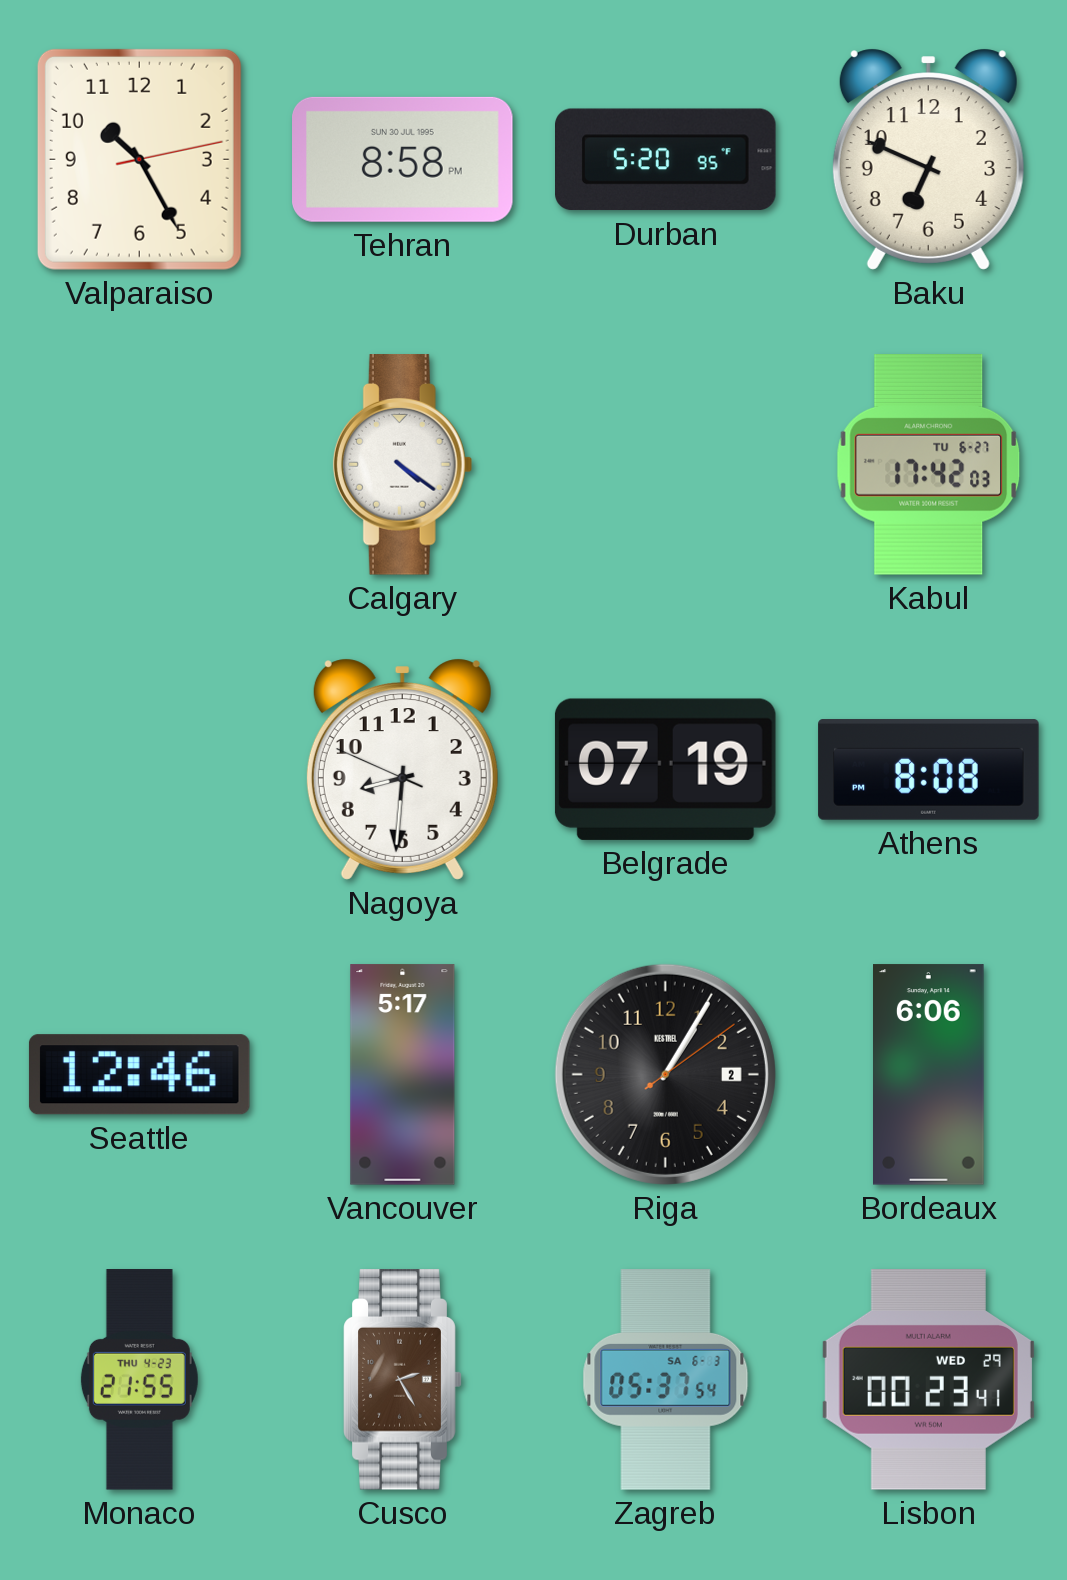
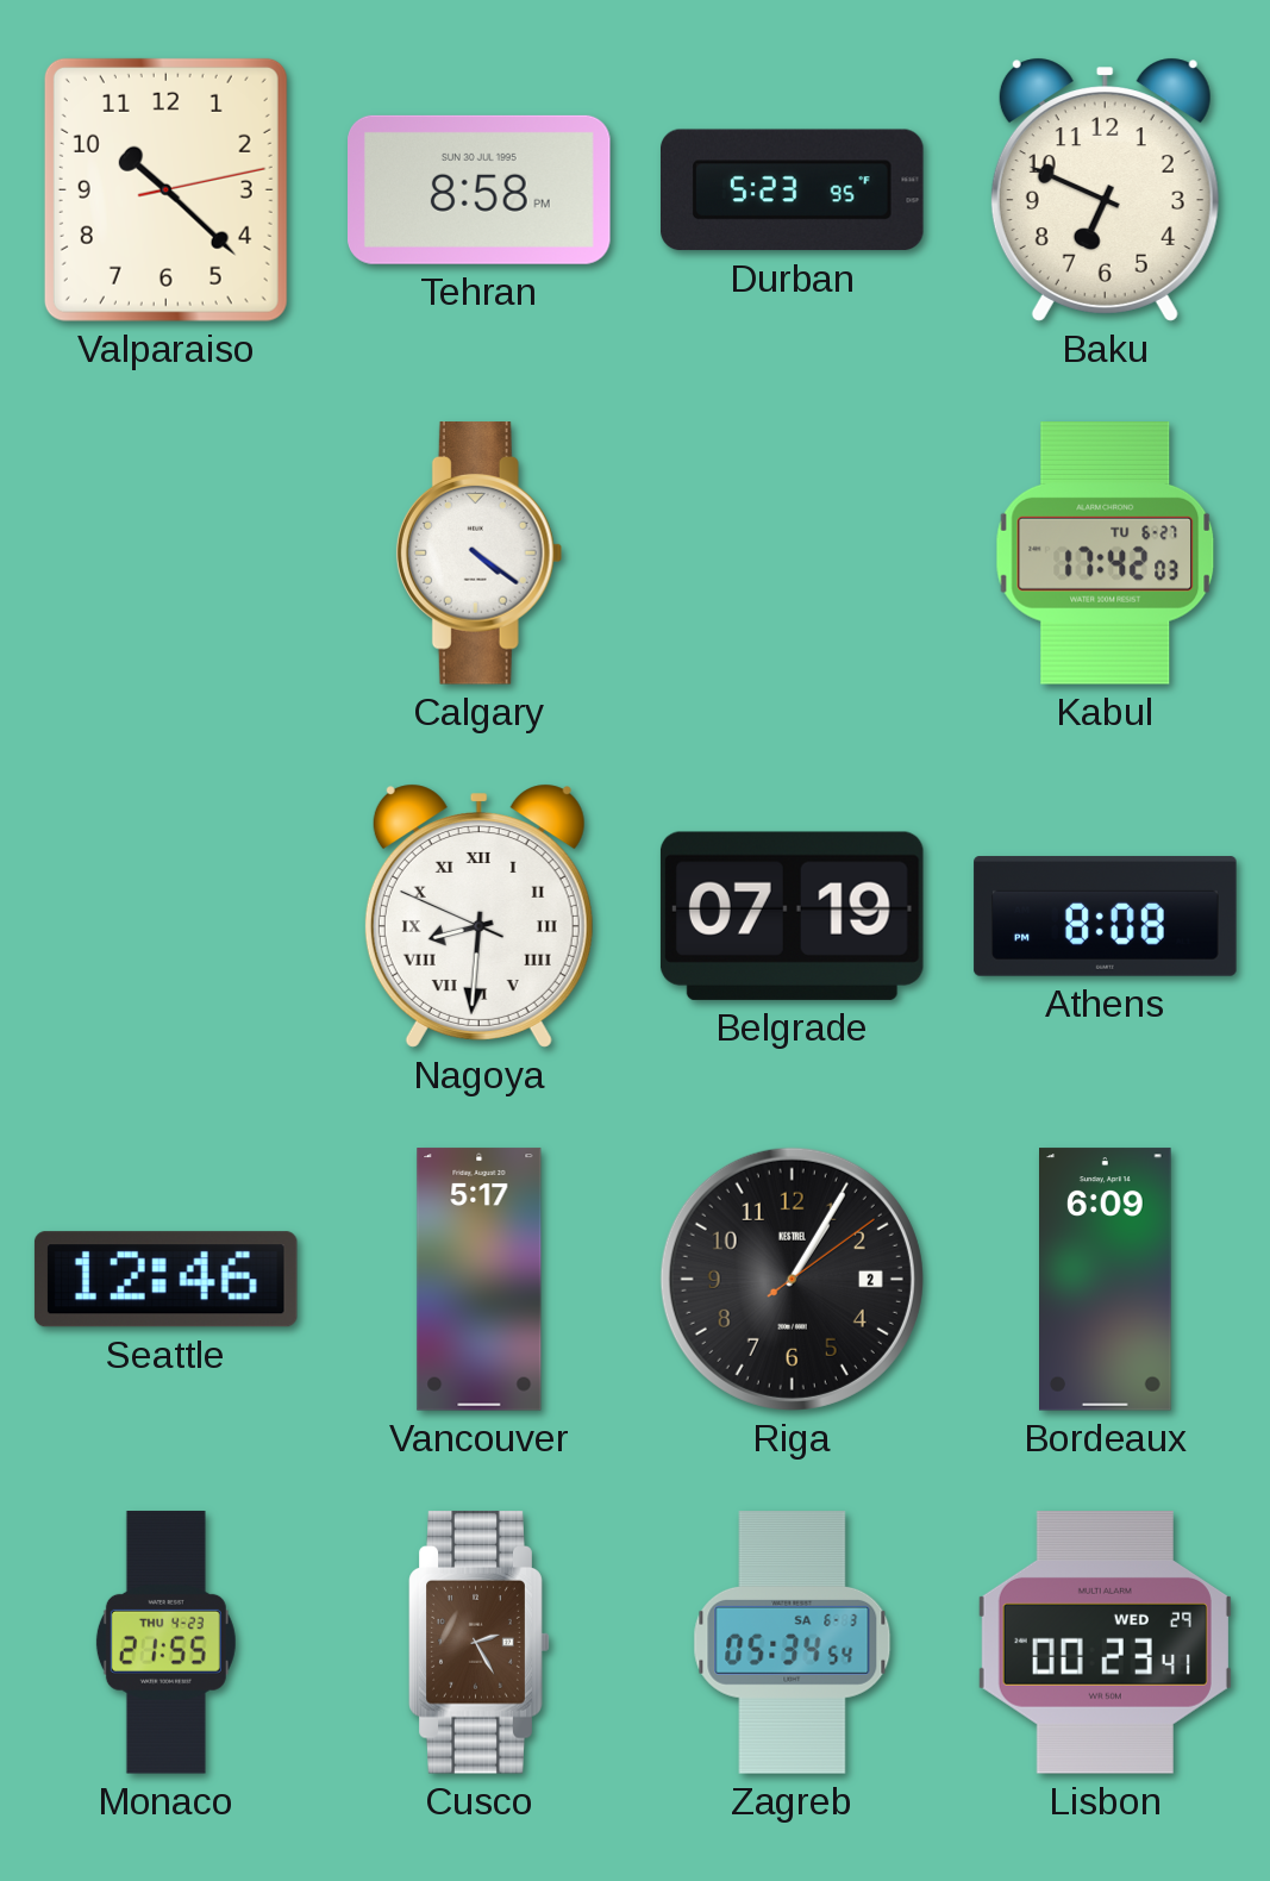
Valparaiso: 10:25 -> 10:22 (165, 189)
Durban: 5:20 -> 5:23 (793, 190)
Nagoya numerals: Arabic -> Roman (478, 915)
Bordeaux: 6:06 -> 6:09 (1106, 1280)
Zagreb: 05:37 -> 05:34 (793, 1643)
